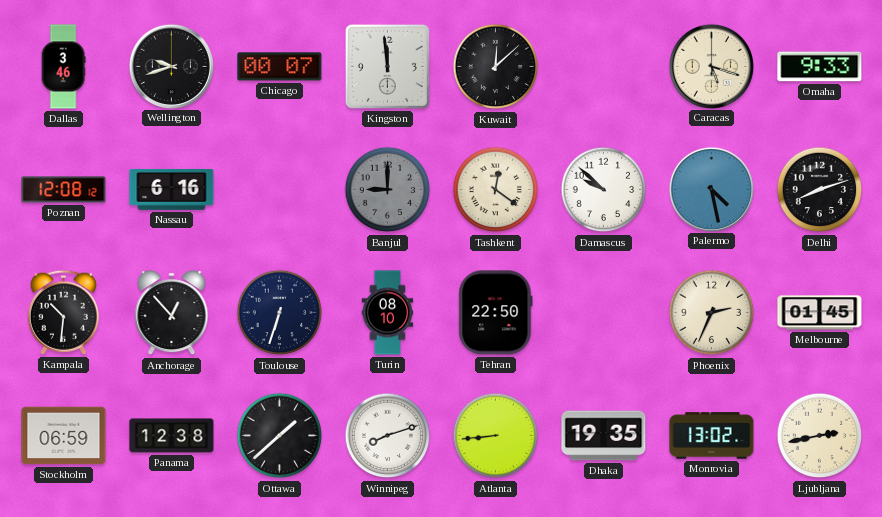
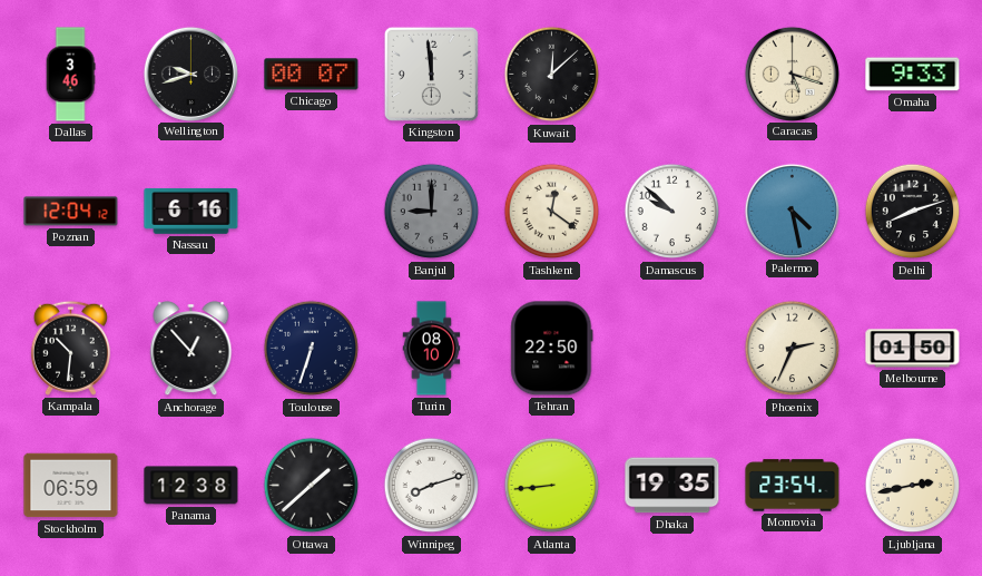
Poznan: 12:08 -> 12:04 (71, 212)
Melbourne: 01:45 -> 01:50 (913, 349)
Monrovia: 13:02 -> 23:54 (793, 486)
